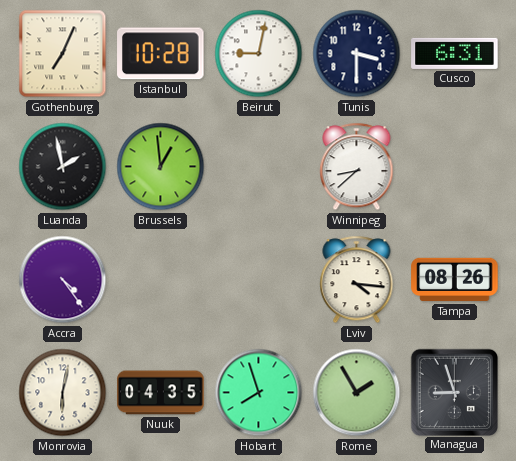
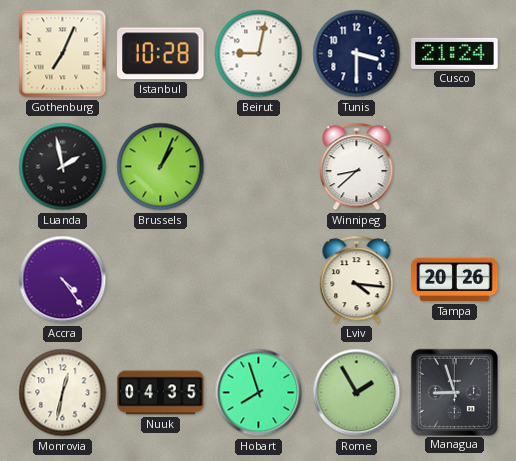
Cusco: 6:31 -> 21:24 (455, 53)
Brussels: 12:59 -> 1:04 (161, 167)
Tampa: 08:26 -> 20:26 (455, 280)
Monrovia: 6:02 -> 12:32 (63, 393)
